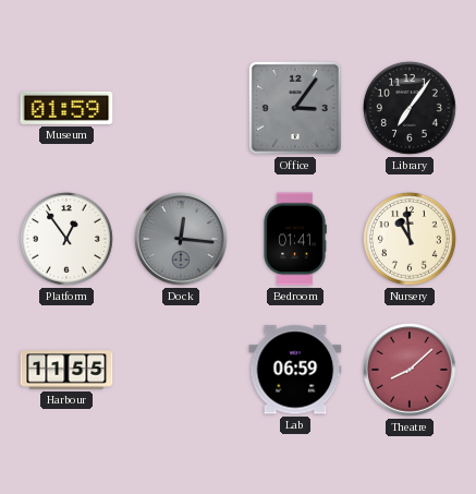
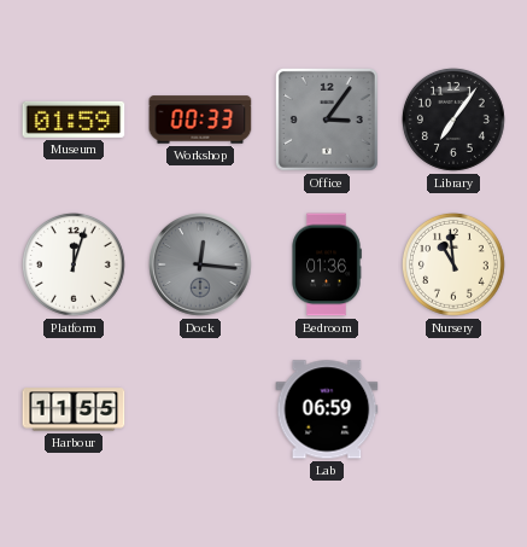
Workshop: none -> 00:33 (200, 120)
Platform: 12:54 -> 12:03 (74, 264)
Bedroom: 01:41 -> 01:36 (327, 264)
Theatre: 8:08 -> none (411, 371)
